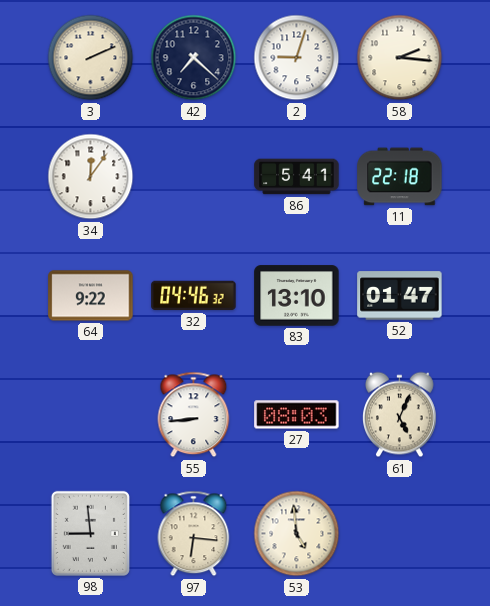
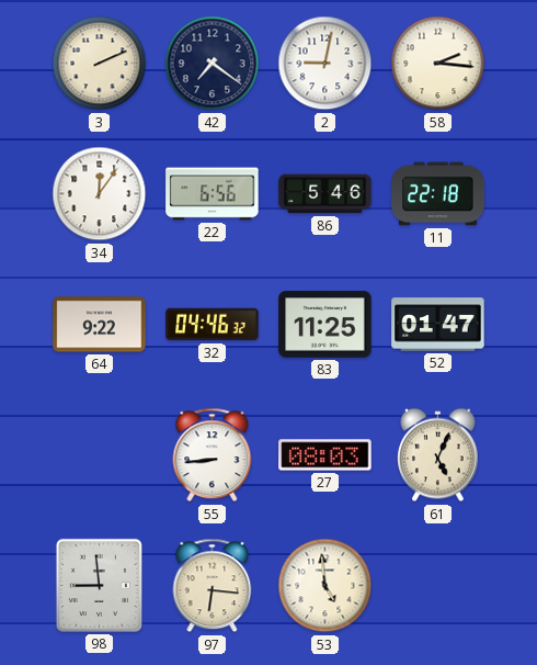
42: 7:22 -> 7:21 (213, 64)
2: 9:03 -> 9:02 (325, 64)
22: none -> 6:56 (213, 194)
86: 5:41 -> 5:46 (325, 194)
83: 13:10 -> 11:25 (325, 325)
